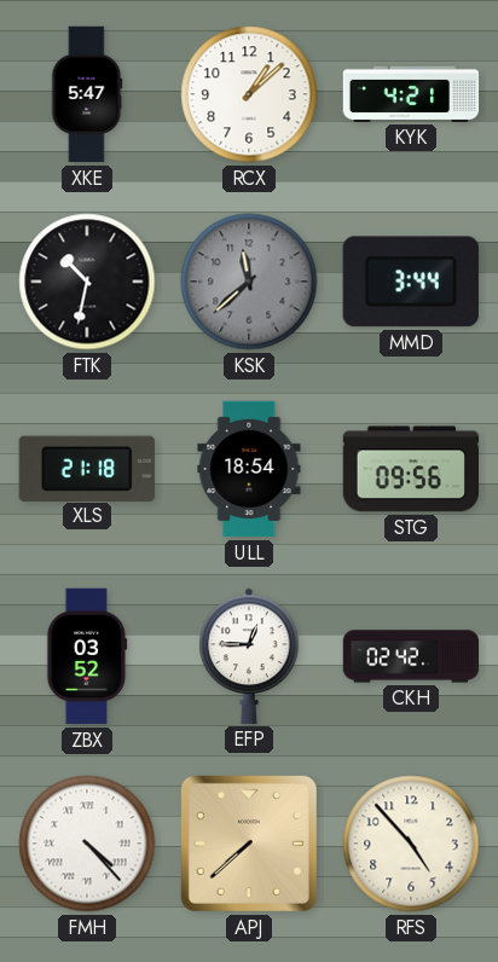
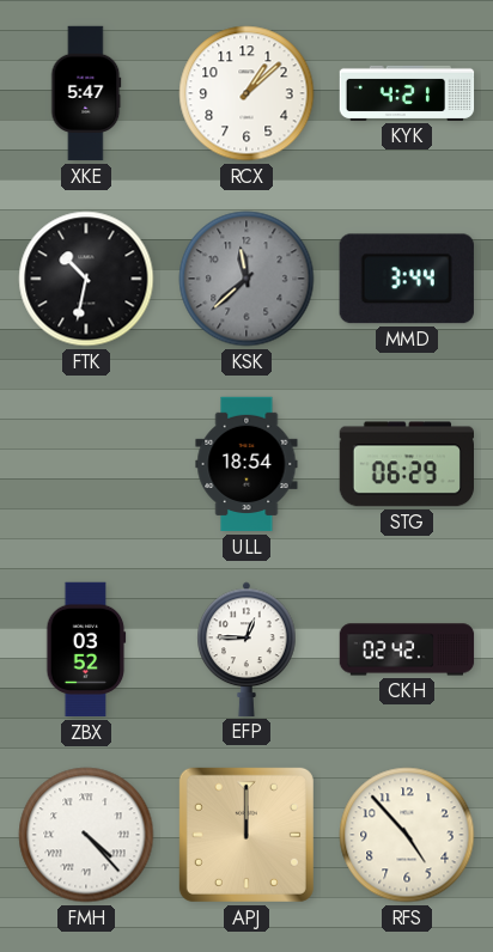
XLS: 21:18 -> none (87, 468)
STG: 09:56 -> 06:29 (406, 464)
APJ: 7:38 -> 12:00 (246, 835)
